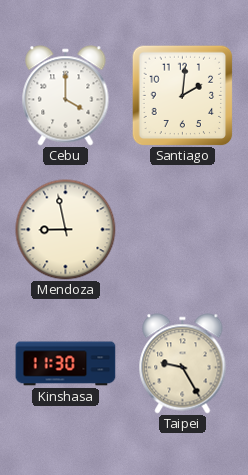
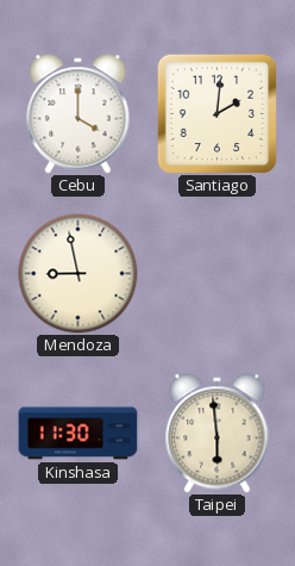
Taipei: 9:25 -> 5:59 (218, 434)
